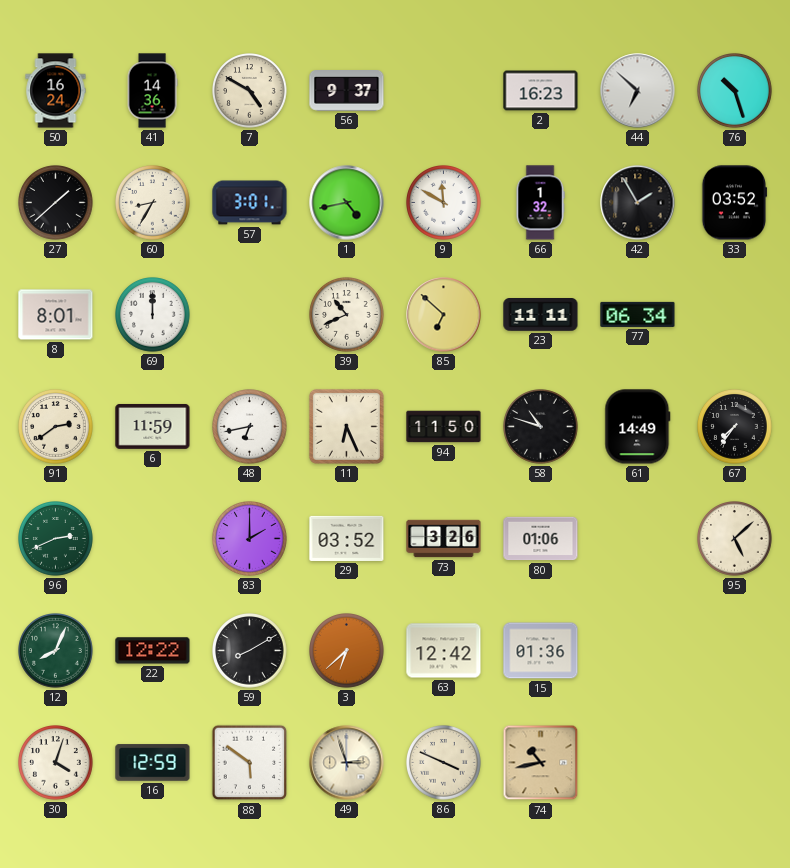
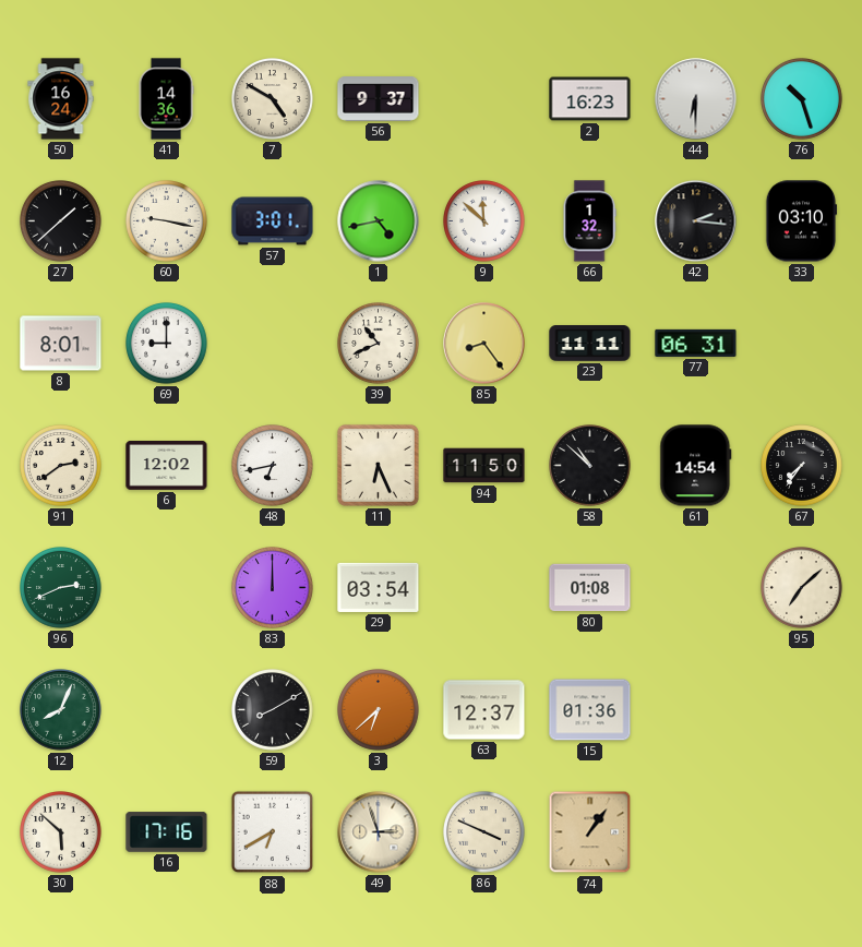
44: 6:52 -> 6:30 (696, 99)
60: 8:35 -> 9:17 (167, 221)
9: 11:50 -> 11:52 (484, 221)
42: 1:55 -> 2:16 (696, 221)
33: 03:52 -> 03:10 (801, 221)
69: 12:00 -> 9:00 (167, 344)
85: 6:52 -> 8:24 (484, 344)
77: 06:34 -> 06:31 (696, 343)
6: 11:59 -> 12:02 (167, 465)
58: 10:48 -> 10:52 (590, 466)
61: 14:49 -> 14:54 (696, 466)
83: 2:00 -> 12:00 (273, 588)
29: 03:52 -> 03:54 (379, 587)
73: 3:26 -> none (444, 539)
80: 01:06 -> 01:08 (590, 588)
95: 5:08 -> 7:08 (802, 588)
22: 12:22 -> none (153, 651)
63: 12:42 -> 12:37 (484, 710)
30: 4:03 -> 5:52 (61, 832)
16: 12:59 -> 17:16 (167, 832)
88: 5:51 -> 6:40 (273, 832)
74: 10:43 -> 1:06 (590, 832)
